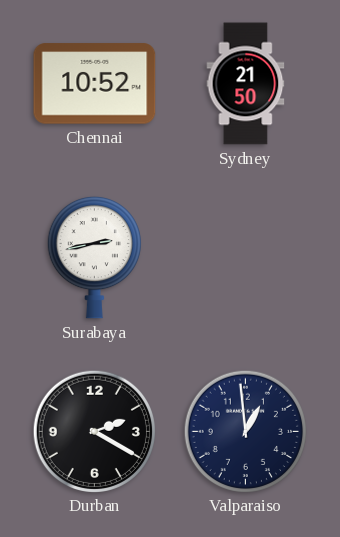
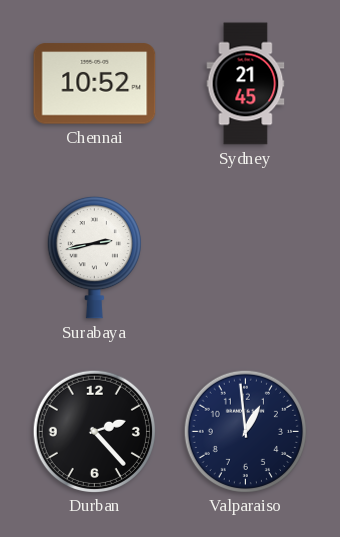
Sydney: 21:50 -> 21:45 (246, 84)
Durban: 2:20 -> 2:23 (94, 431)
